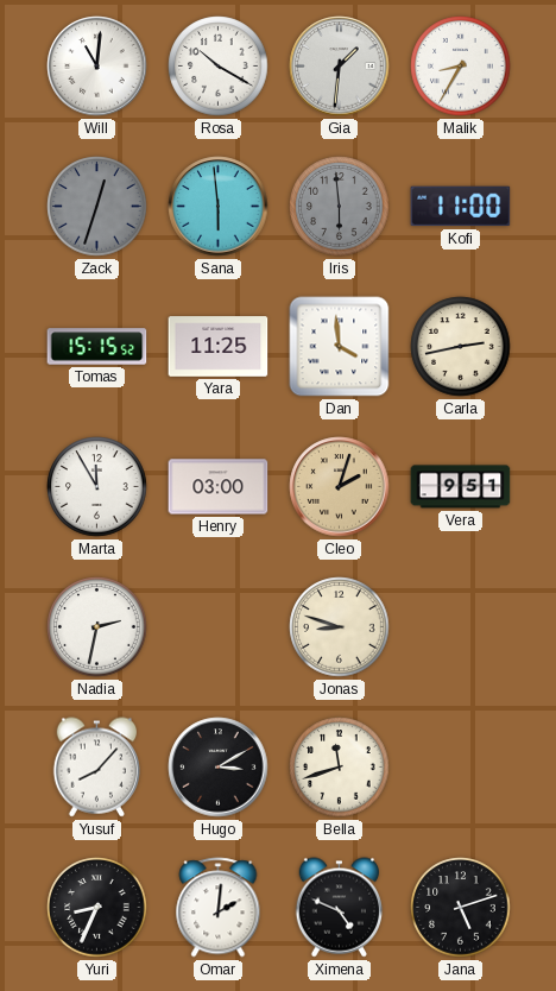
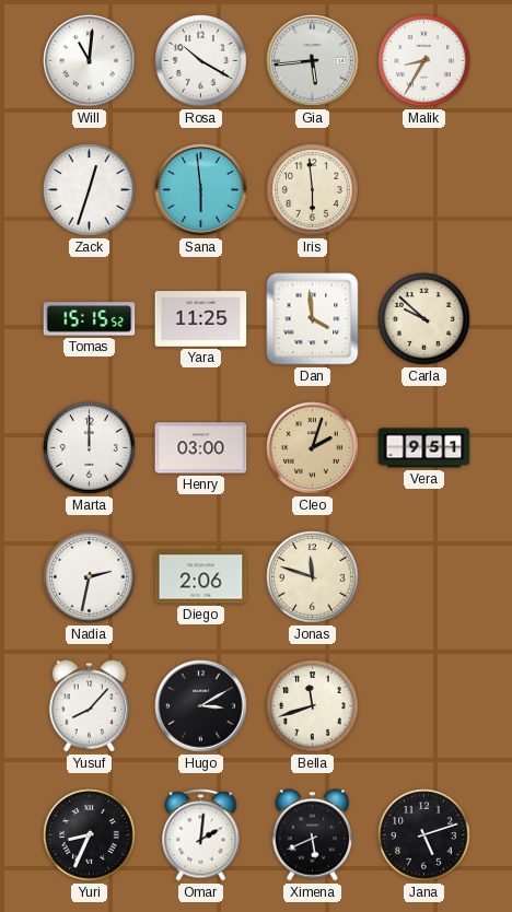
Gia: 1:31 -> 5:44 (313, 61)
Zack dial: grey -> white (90, 190)
Iris dial: grey -> cream (313, 190)
Kofi: 11:00 -> none (461, 207)
Carla: 2:43 -> 9:52 (424, 319)
Marta: 11:55 -> 12:00 (90, 448)
Diego: none -> 2:06 (201, 577)
Jonas: 8:48 -> 11:48 (313, 577)
Ximena: 4:49 -> 5:41 (312, 835)
